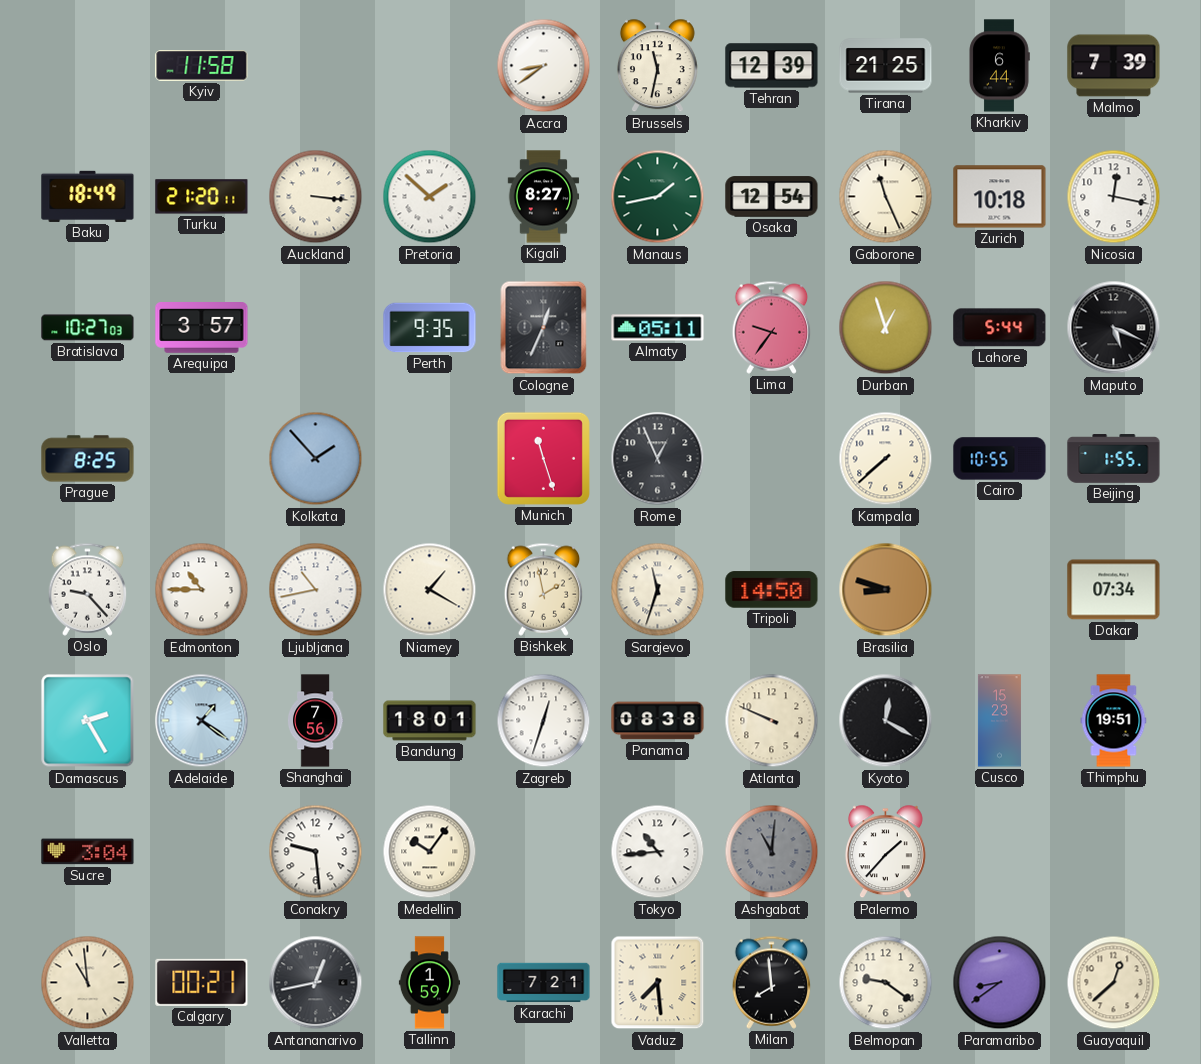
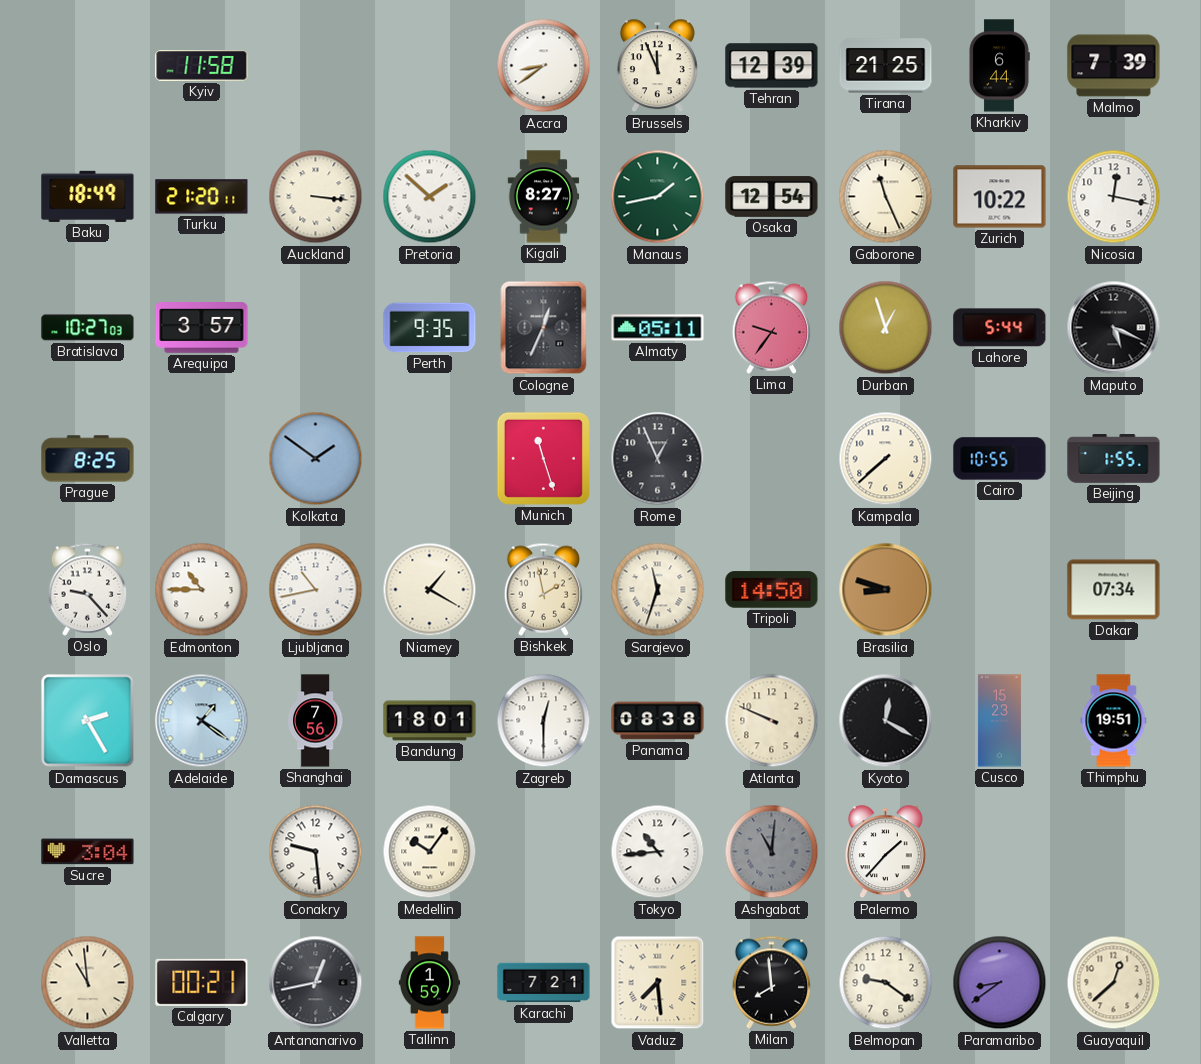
Brussels: 11:32 -> 11:56 (657, 66)
Zurich: 10:18 -> 10:22 (1000, 197)
Kolkata: 1:53 -> 1:51 (316, 459)
Zagreb: 12:33 -> 12:30 (544, 721)
